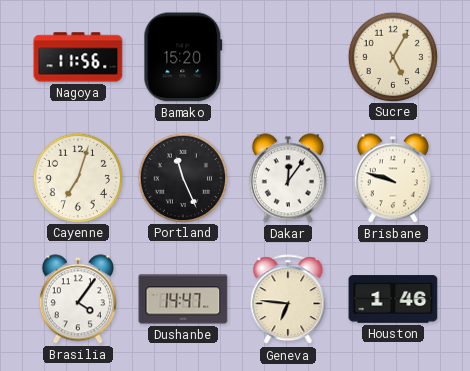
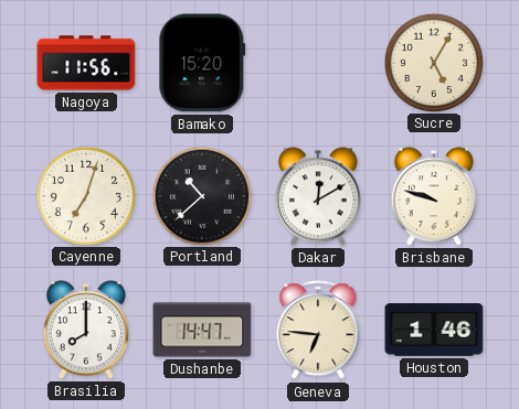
Portland: 11:26 -> 10:38 (201, 195)
Dakar: 12:06 -> 12:10 (318, 196)
Brasilia: 4:06 -> 8:00 (86, 330)
